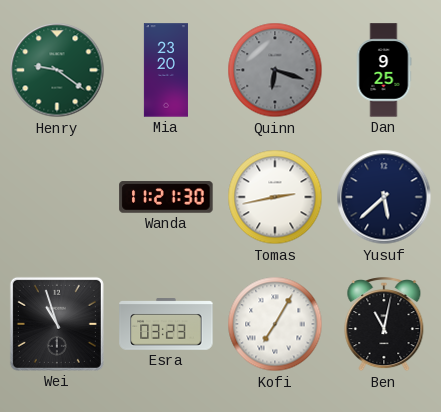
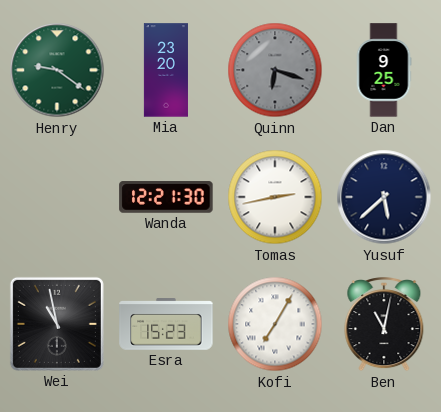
Wanda: 11:21 -> 12:21 (166, 197)
Wei: 10:57 -> 10:58 (57, 324)
Esra: 03:23 -> 15:23 (166, 324)
